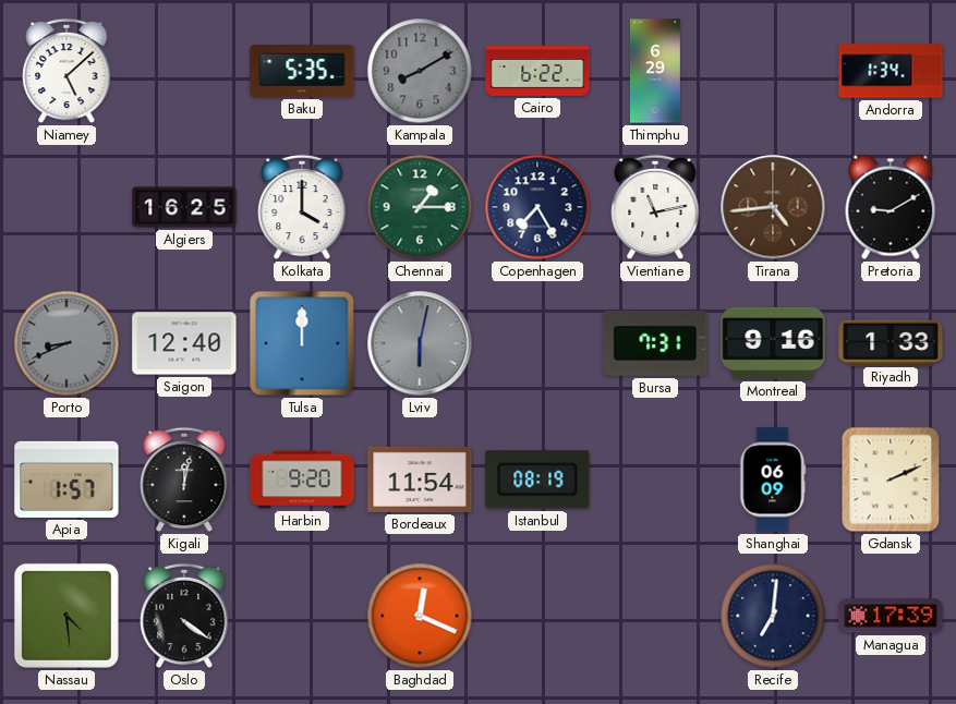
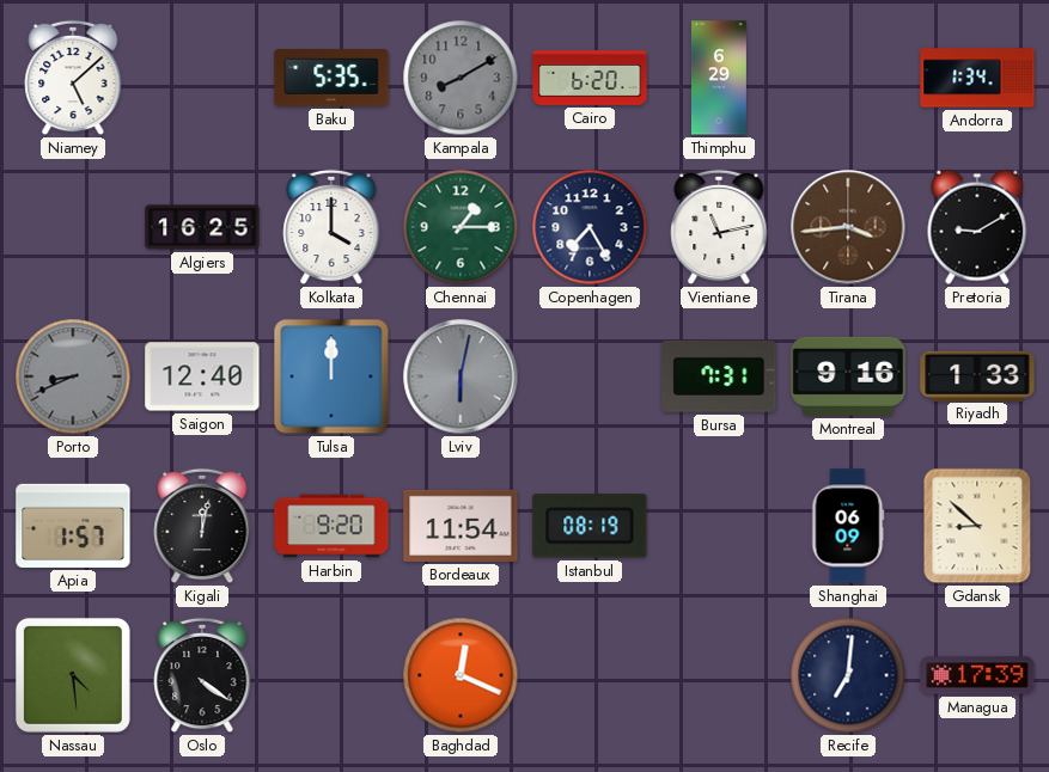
Cairo: 6:22 -> 6:20 (590, 79)
Tirana: 4:44 -> 3:44 (848, 227)
Gdansk: 2:11 -> 8:52 (977, 526)
